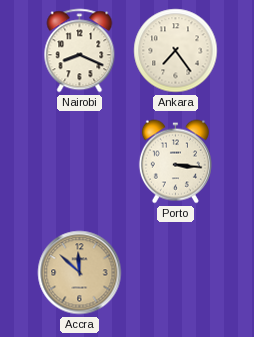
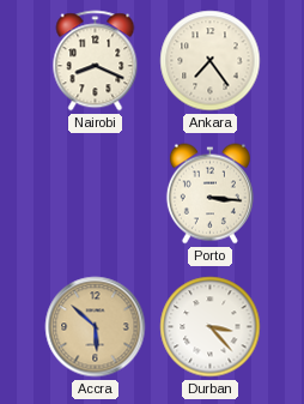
Accra: 11:52 -> 5:52 (96, 327)
Durban: none -> 3:23 (211, 327)
